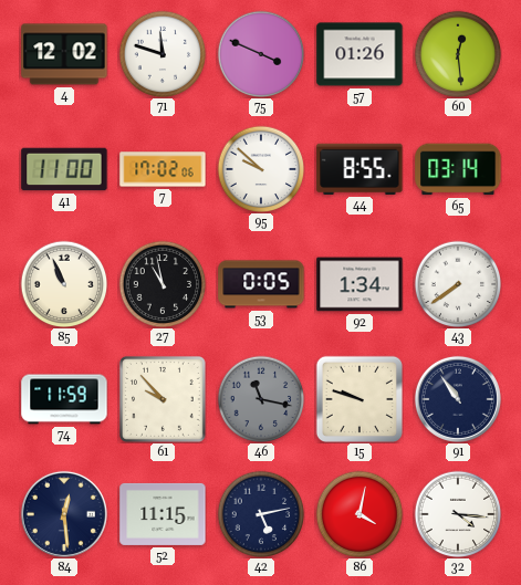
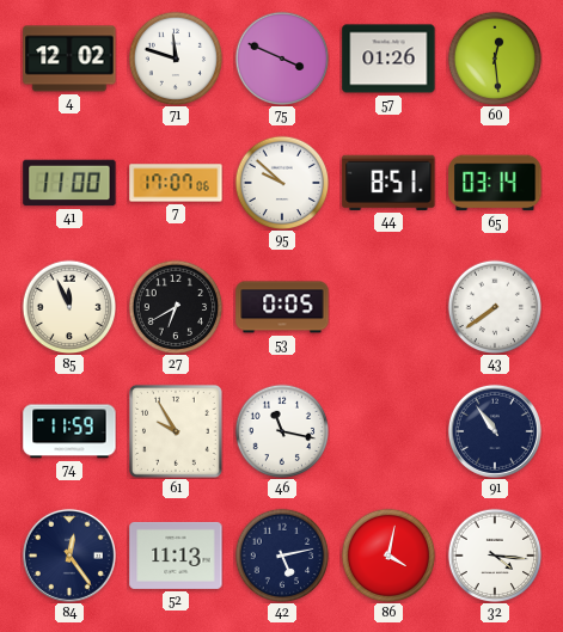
7: 17:02 -> 17:07 (176, 183)
44: 8:55 -> 8:51 (388, 183)
85: 10:56 -> 11:56 (69, 307)
27: 10:58 -> 6:40 (176, 307)
92: 1:34 -> none (360, 284)
61: 9:53 -> 9:55 (176, 431)
46 dial: grey -> white (282, 431)
15: 9:48 -> none (360, 399)
84: 12:29 -> 12:24 (69, 556)
52: 11:15 -> 11:13 (176, 556)
